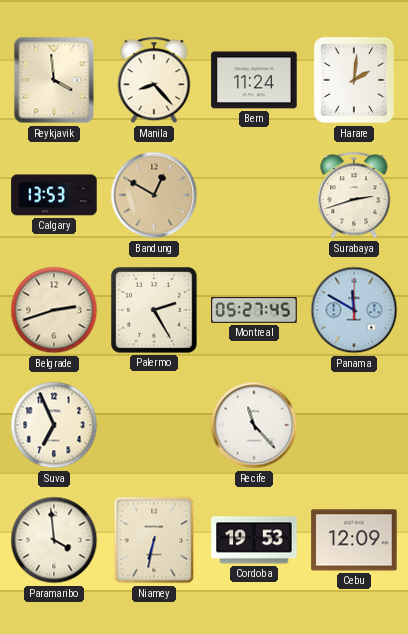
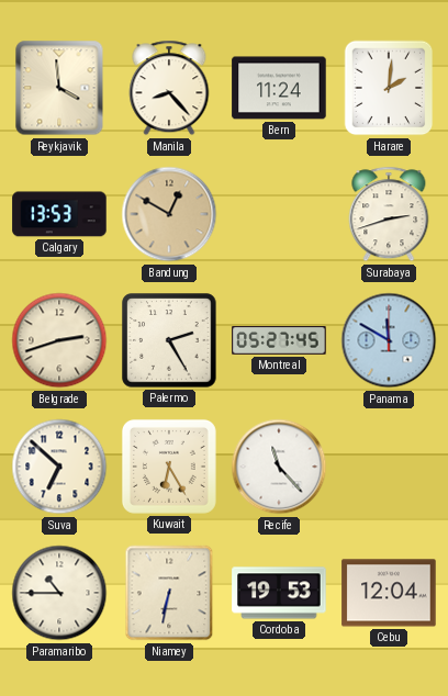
Suva: 6:56 -> 6:52 (59, 467)
Kuwait: none -> 6:25 (169, 467)
Paramaribo: 3:59 -> 10:45 (59, 593)
Cebu: 12:09 -> 12:04 (389, 593)
